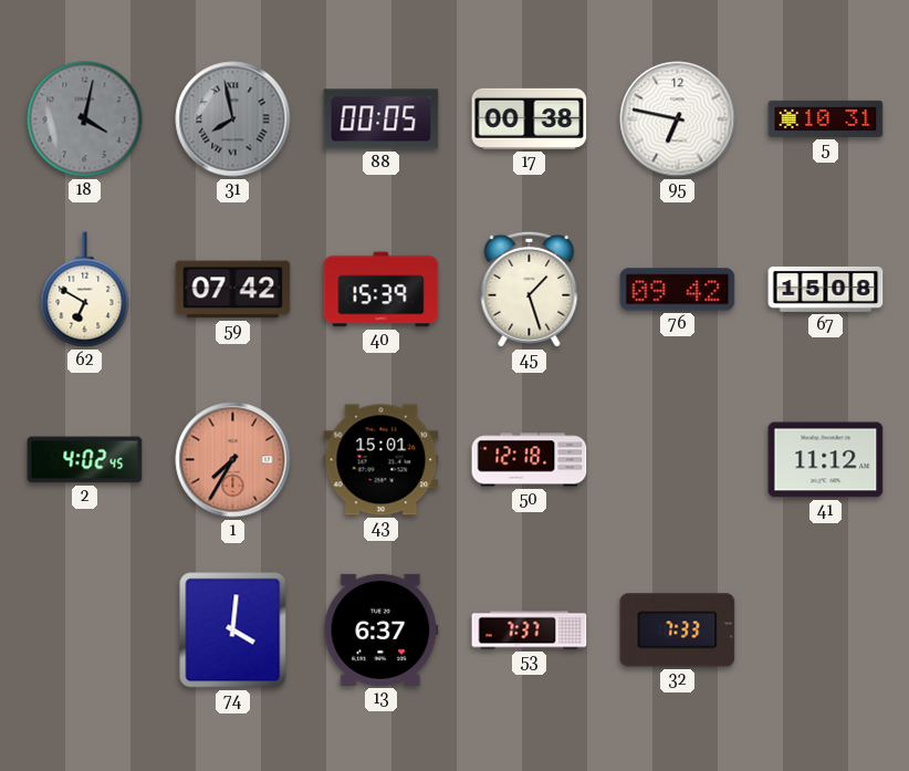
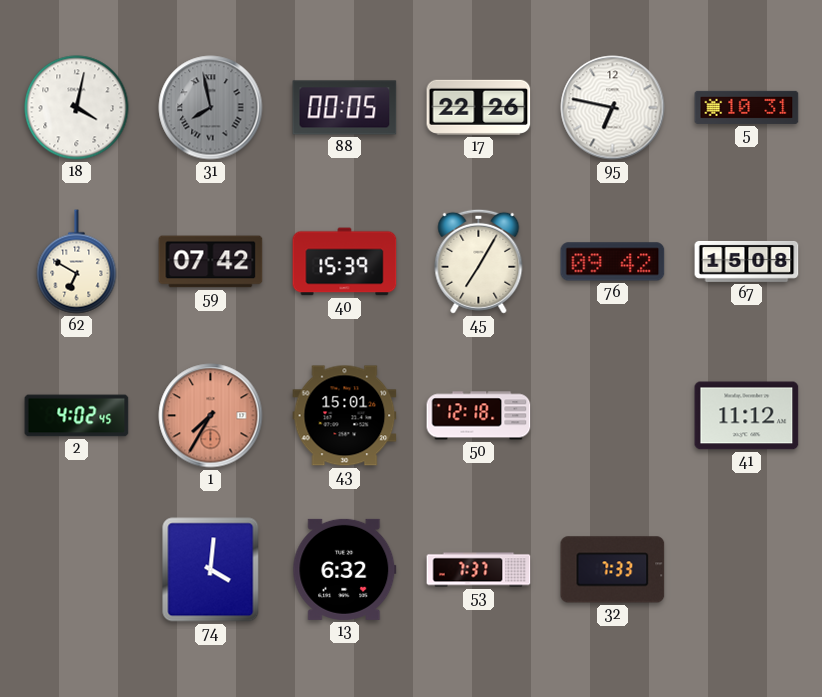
18 dial: grey -> white (77, 108)
17: 00:38 -> 22:26 (479, 107)
45: 1:27 -> 7:05 (479, 261)
13: 6:37 -> 6:32 (345, 569)
